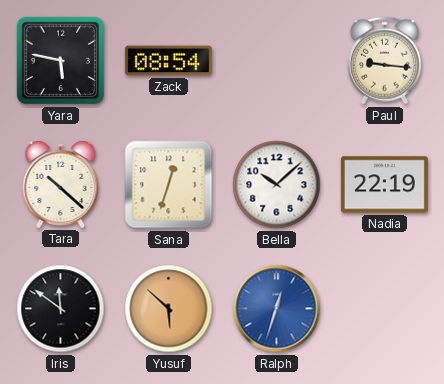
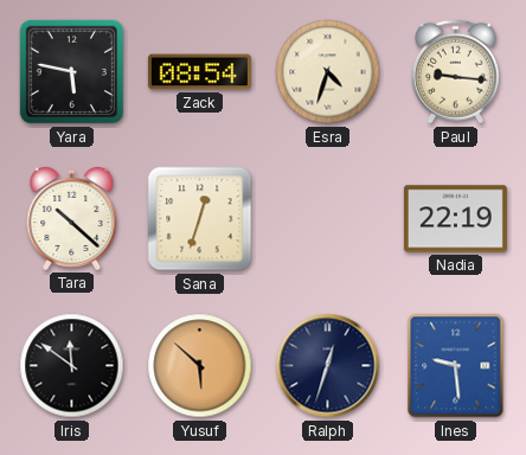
Esra: none -> 4:33 (328, 72)
Bella: 10:08 -> none (277, 185)
Ralph dial: blue -> navy (328, 366)
Ines: none -> 9:29 (456, 366)
